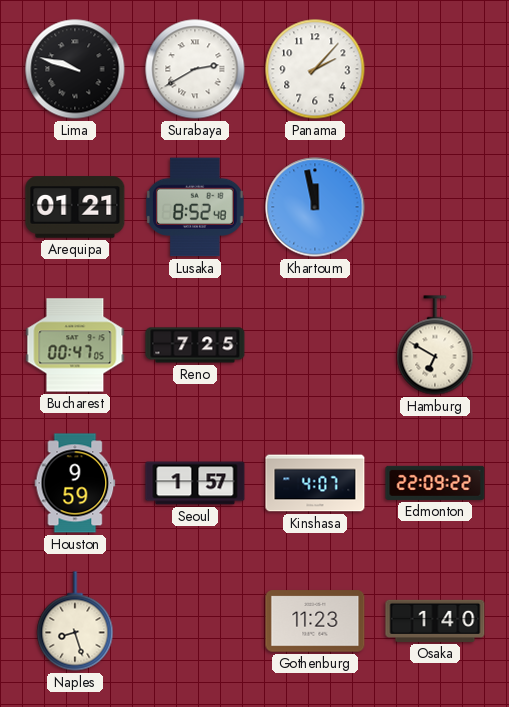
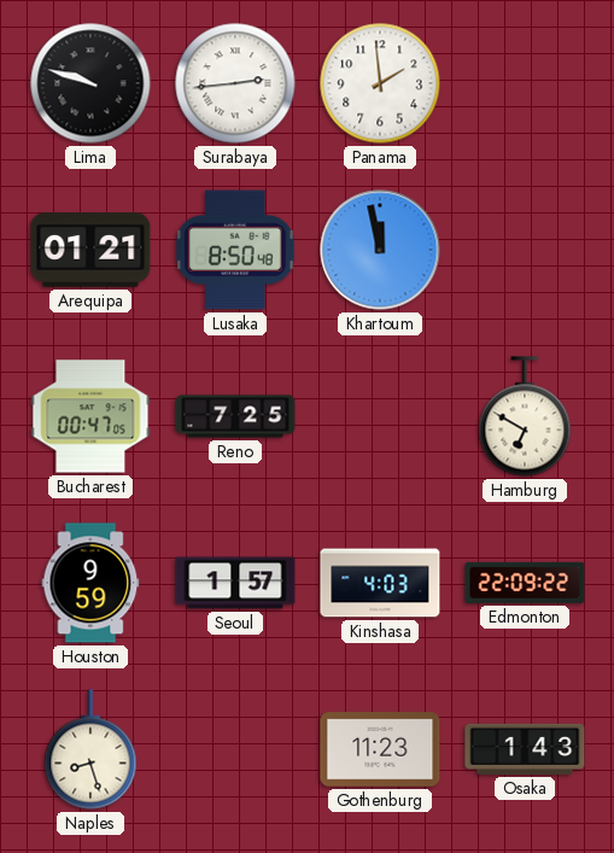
Surabaya: 2:40 -> 2:44 (235, 83)
Panama: 2:07 -> 1:59 (380, 83)
Lusaka: 8:52 -> 8:50 (236, 250)
Kinshasa: 4:07 -> 4:03 (380, 583)
Osaka: 1:40 -> 1:43 (525, 749)
